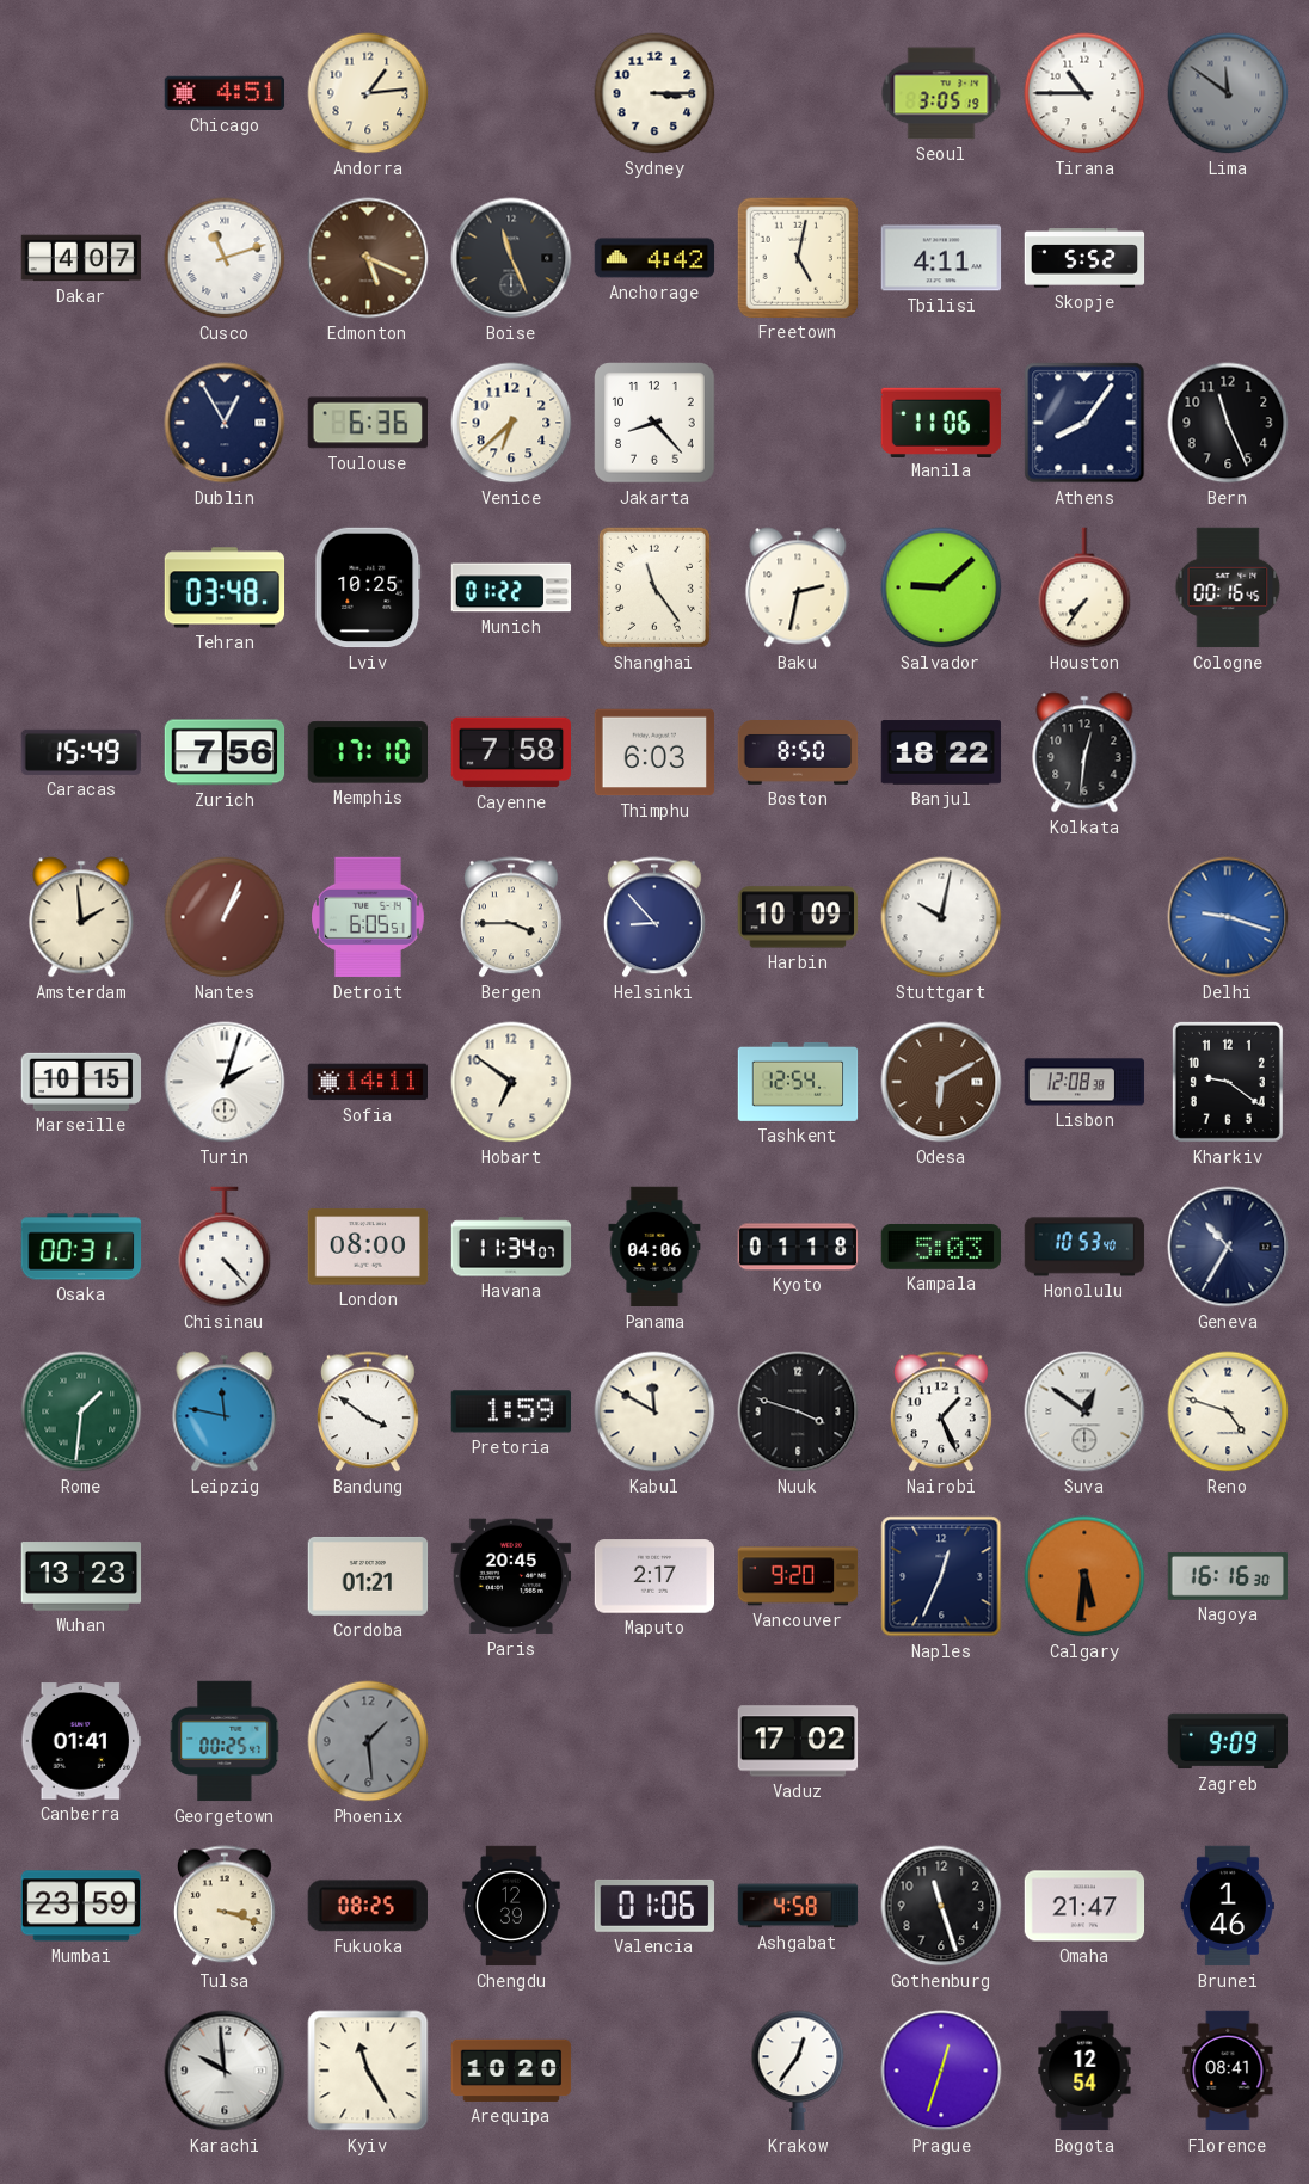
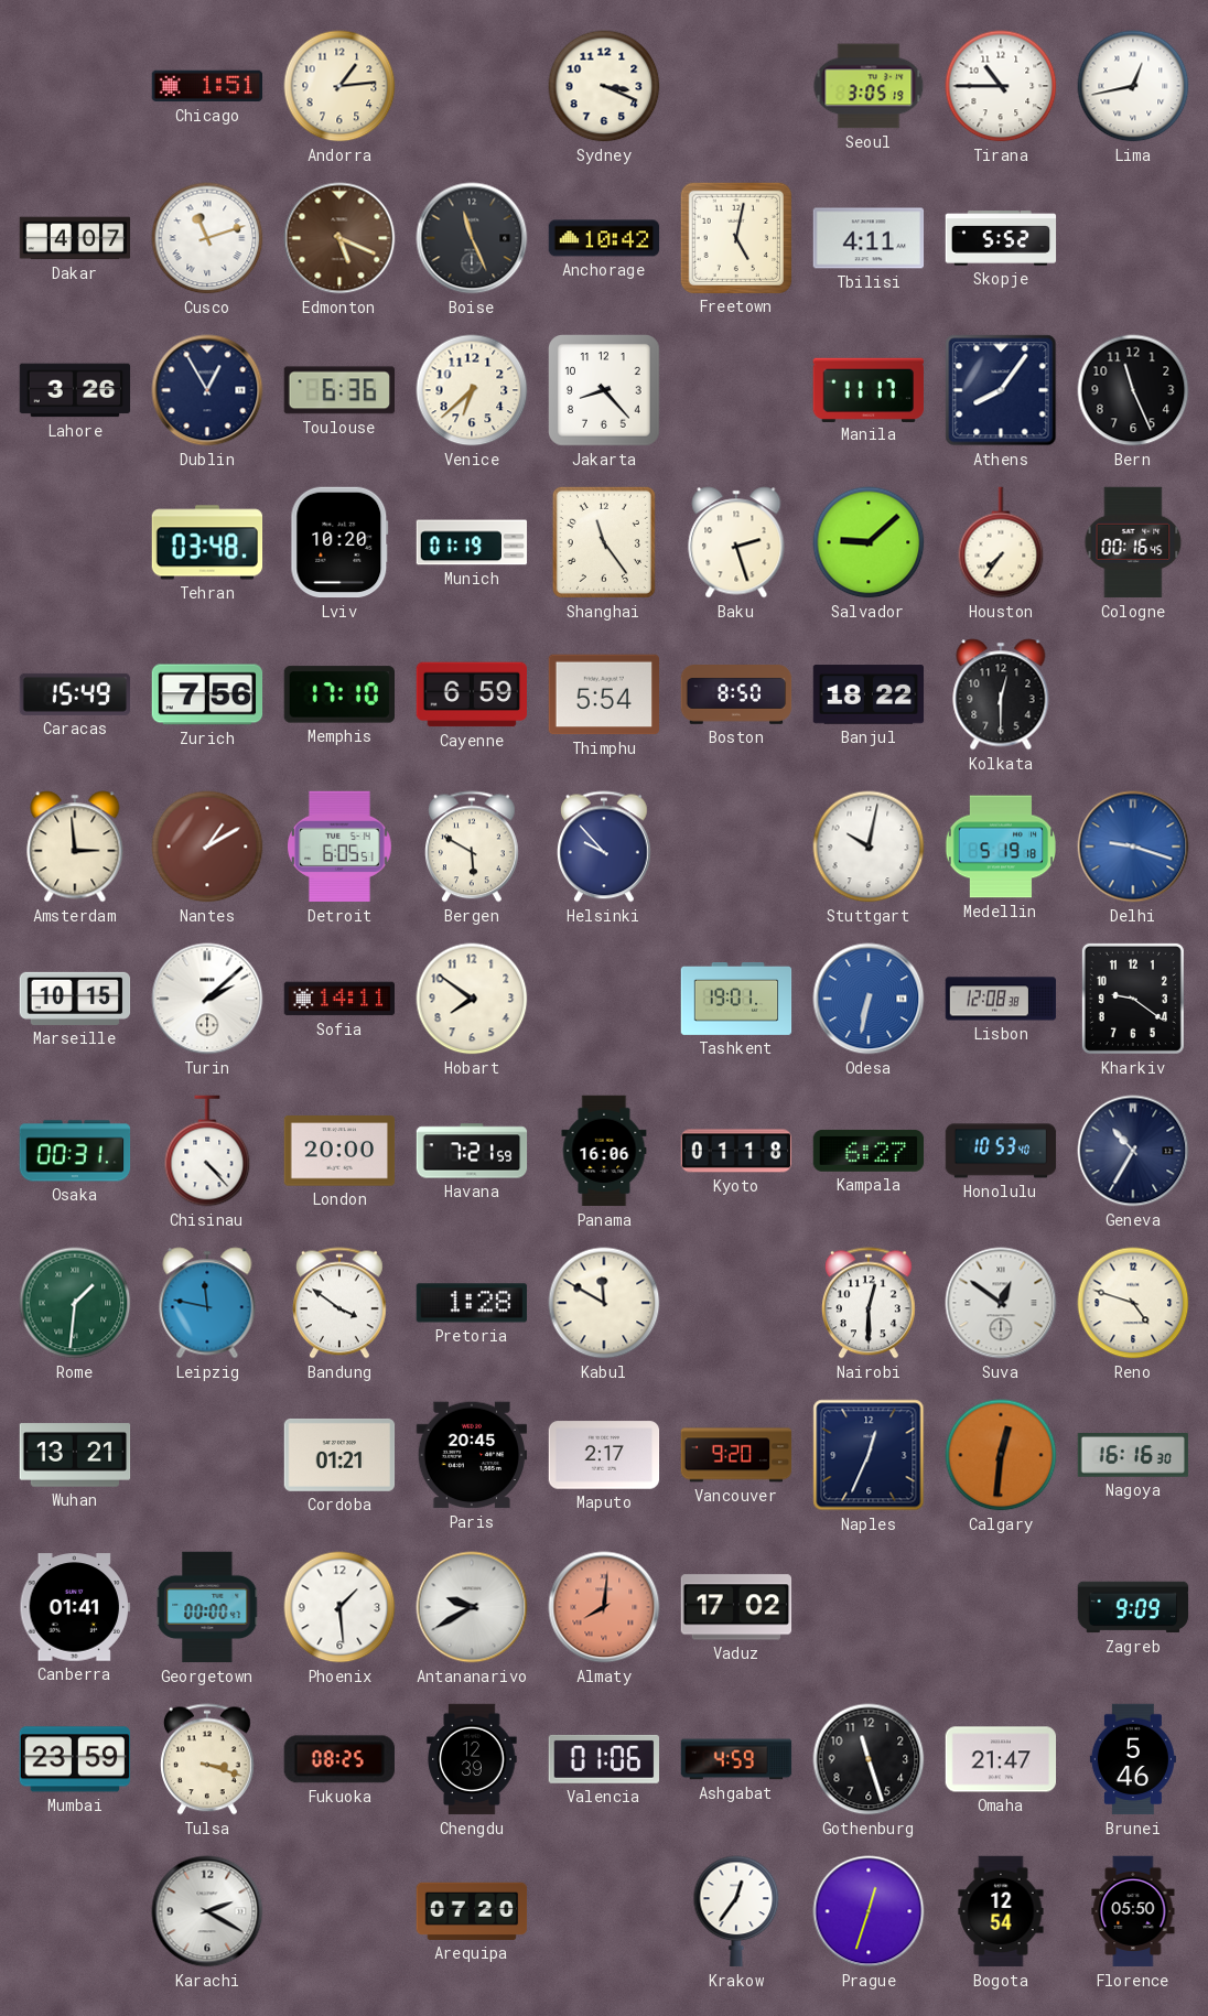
Chicago: 4:51 -> 1:51 (207, 86)
Sydney: 3:15 -> 3:19 (604, 86)
Lima: 11:51 -> 12:43 (1133, 86)
Lima dial: grey -> white (1133, 86)
Anchorage: 4:42 -> 10:42 (604, 238)
Lahore: none -> 3:26 (75, 390)
Manila: 11:06 -> 11:17 (867, 389)
Lviv: 10:25 -> 10:20 (339, 542)
Munich: 01:22 -> 01:19 (472, 542)
Baku: 2:32 -> 2:27 (736, 542)
Cayenne: 7:58 -> 6:59 (472, 694)
Thimphu: 6:03 -> 5:54 (604, 694)
Kolkata: 12:31 -> 12:30 (1001, 694)
Amsterdam: 1:59 -> 2:59 (75, 847)
Nantes: 1:04 -> 1:10 (207, 847)
Bergen: 3:45 -> 5:50 (472, 847)
Helsinki: 8:53 -> 9:53 (604, 847)
Harbin: 10:09 -> none (798, 917)
Medellin: none -> 5:19 (1000, 847)
Turin: 2:03 -> 2:08 (207, 999)
Hobart: 6:51 -> 7:51 (472, 999)
Tashkent: 12:54 -> 19:01 (736, 999)
Odesa: 6:10 -> 6:32 (869, 999)
Odesa dial: brown -> blue (869, 999)
London: 08:00 -> 20:00 (339, 1151)
Havana: 11:34 -> 7:21 (472, 1151)
Panama: 04:06 -> 16:06 (604, 1151)
Kampala: 5:03 -> 6:27 (869, 1151)
Pretoria: 1:59 -> 1:28 (472, 1303)
Nuuk: 3:48 -> none (798, 1411)
Nairobi: 1:26 -> 12:30 (869, 1303)
Wuhan: 13:23 -> 13:21 (75, 1455)
Calgary: 5:31 -> 12:31 (1001, 1455)
Georgetown: 00:25 -> 00:00 (207, 1607)
Phoenix dial: grey -> white (339, 1607)
Antananarivo: none -> 9:40 (472, 1607)
Almaty: none -> 8:01 (604, 1607)
Ashgabat: 4:58 -> 4:59 (736, 1759)
Brunei: 1:46 -> 5:46 (1133, 1759)
Karachi: 9:59 -> 2:20 (207, 1911)
Kyiv: 11:25 -> none (368, 2071)
Arequipa: 10:20 -> 07:20 (472, 1911)
Florence: 08:41 -> 05:50 (1133, 1911)
